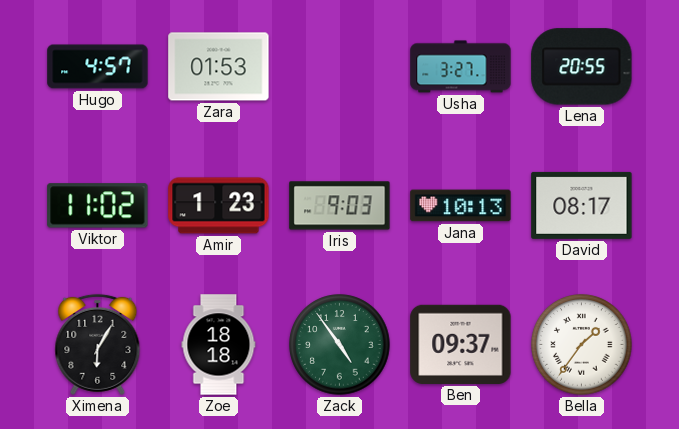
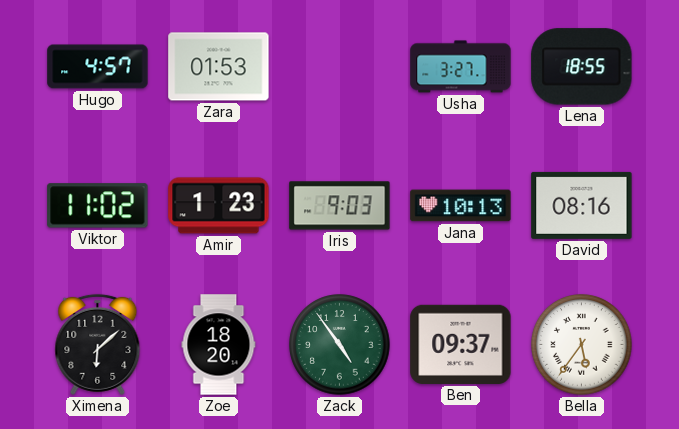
Lena: 20:55 -> 18:55 (582, 67)
David: 08:17 -> 08:16 (582, 205)
Ximena: 6:05 -> 6:08 (98, 344)
Zoe: 18:18 -> 18:20 (219, 345)
Bella: 1:36 -> 5:36 (582, 345)
